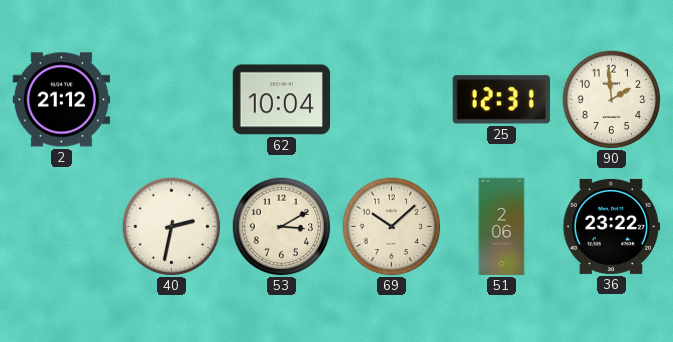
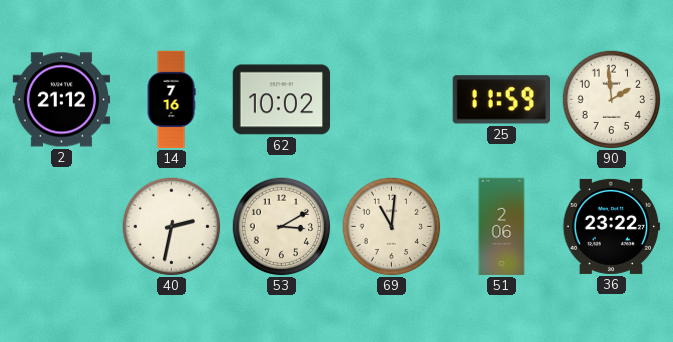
14: none -> 7:16 (171, 100)
62: 10:04 -> 10:02 (282, 100)
25: 12:31 -> 11:59 (501, 100)
69: 10:08 -> 11:01 (392, 227)
